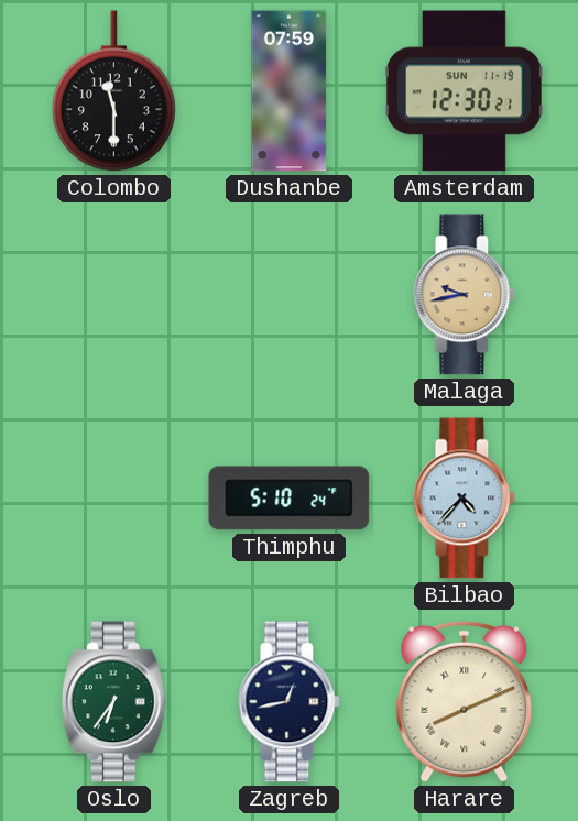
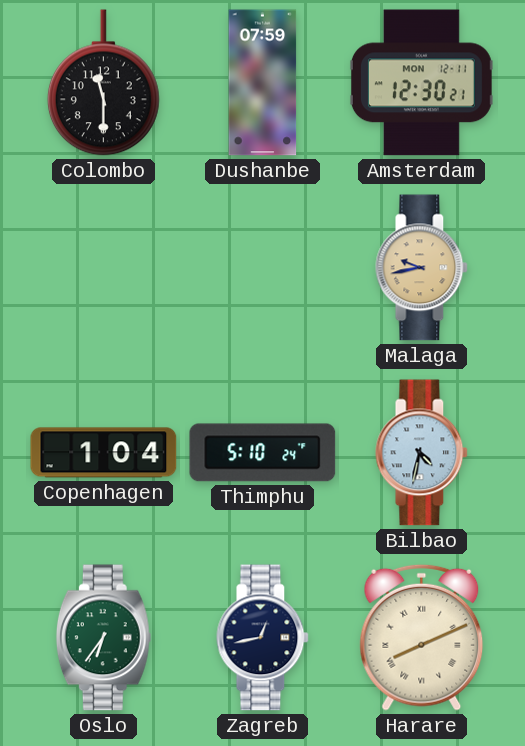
Amsterdam date: SUN 11-19 -> MON 12-11 (421, 83)
Copenhagen: none -> 1:04 (104, 453)
Bilbao: 4:37 -> 4:32 (422, 453)
